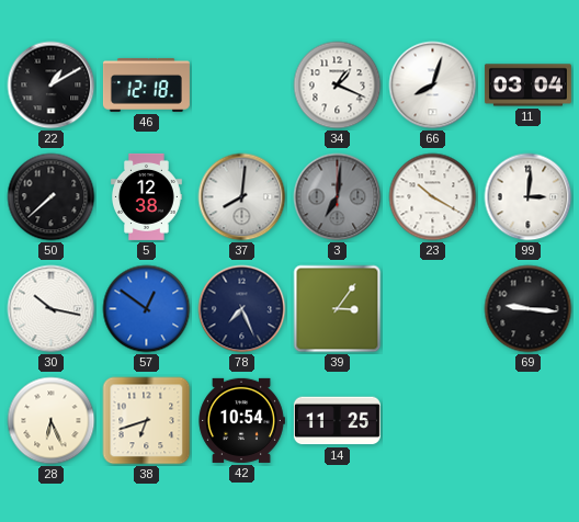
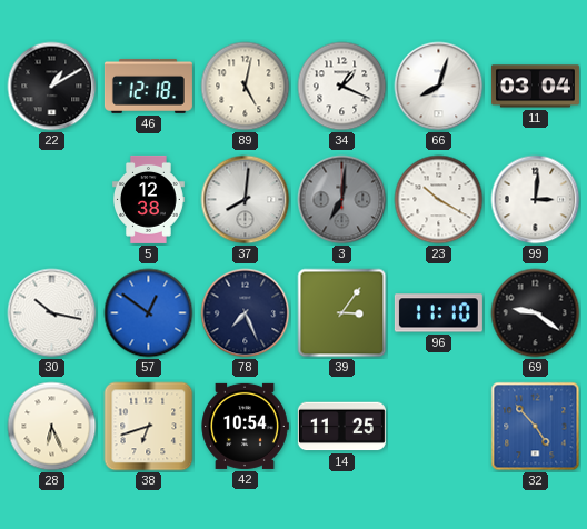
89: none -> 5:02 (246, 87)
50: 7:38 -> none (52, 197)
96: none -> 11:10 (438, 313)
69: 9:16 -> 9:21 (536, 313)
32: none -> 4:53 (536, 427)
